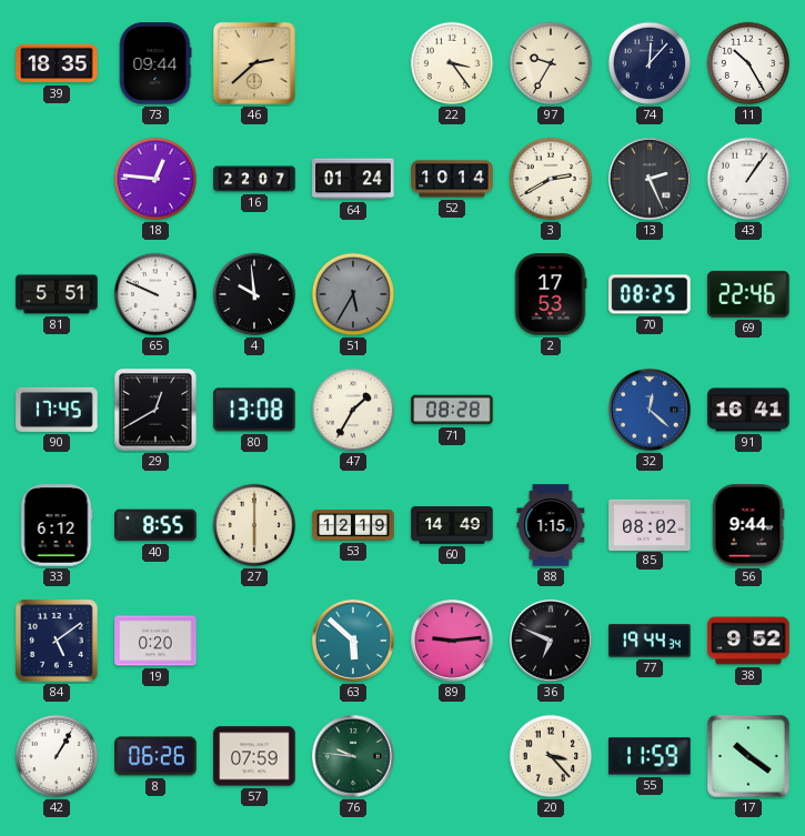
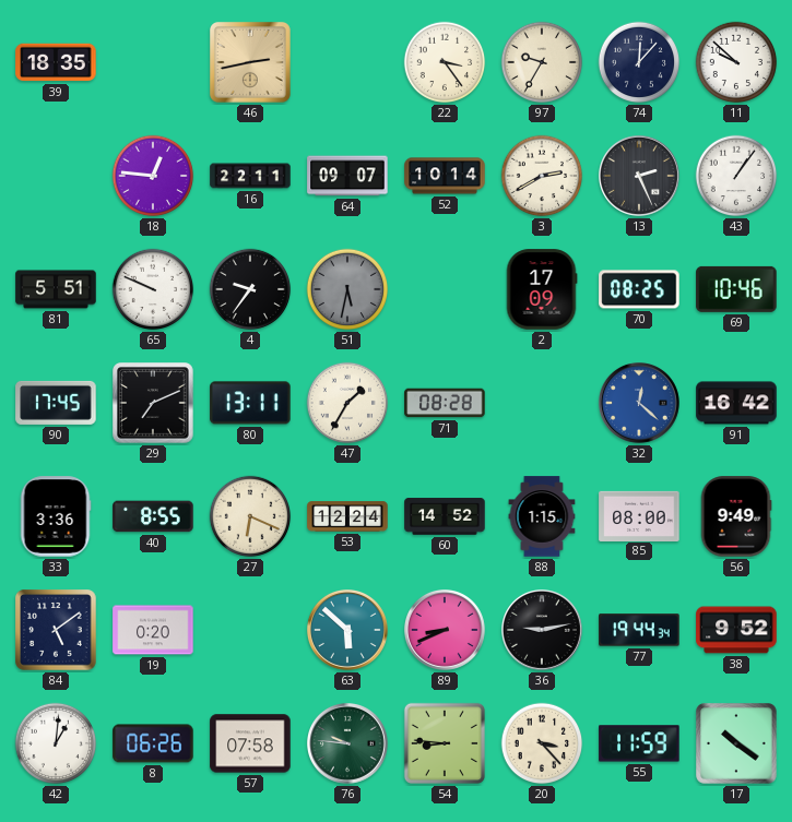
73: 09:44 -> none (155, 63)
46: 2:38 -> 2:43 (251, 63)
11: 10:25 -> 9:52 (736, 62)
16: 22:07 -> 22:11 (250, 176)
64: 01:24 -> 09:07 (347, 176)
4: 9:59 -> 9:36 (250, 289)
51: 5:35 -> 5:32 (347, 289)
2: 17:53 -> 17:09 (542, 289)
69: 22:46 -> 10:46 (736, 289)
29: 12:40 -> 7:11 (154, 404)
80: 13:08 -> 13:11 (250, 403)
91: 16:41 -> 16:42 (736, 403)
33: 6:12 -> 3:36 (56, 516)
27: 6:00 -> 6:19 (250, 516)
53: 12:19 -> 12:24 (347, 516)
60: 14:49 -> 14:52 (445, 516)
85: 08:02 -> 08:00 (639, 515)
56: 9:44 -> 9:49 (736, 516)
89: 9:14 -> 8:41 (446, 631)
36: 6:49 -> 9:13 (543, 631)
42: 1:05 -> 1:01 (56, 743)
57: 07:59 -> 07:58 (250, 743)
54: none -> 8:46 (445, 743)
